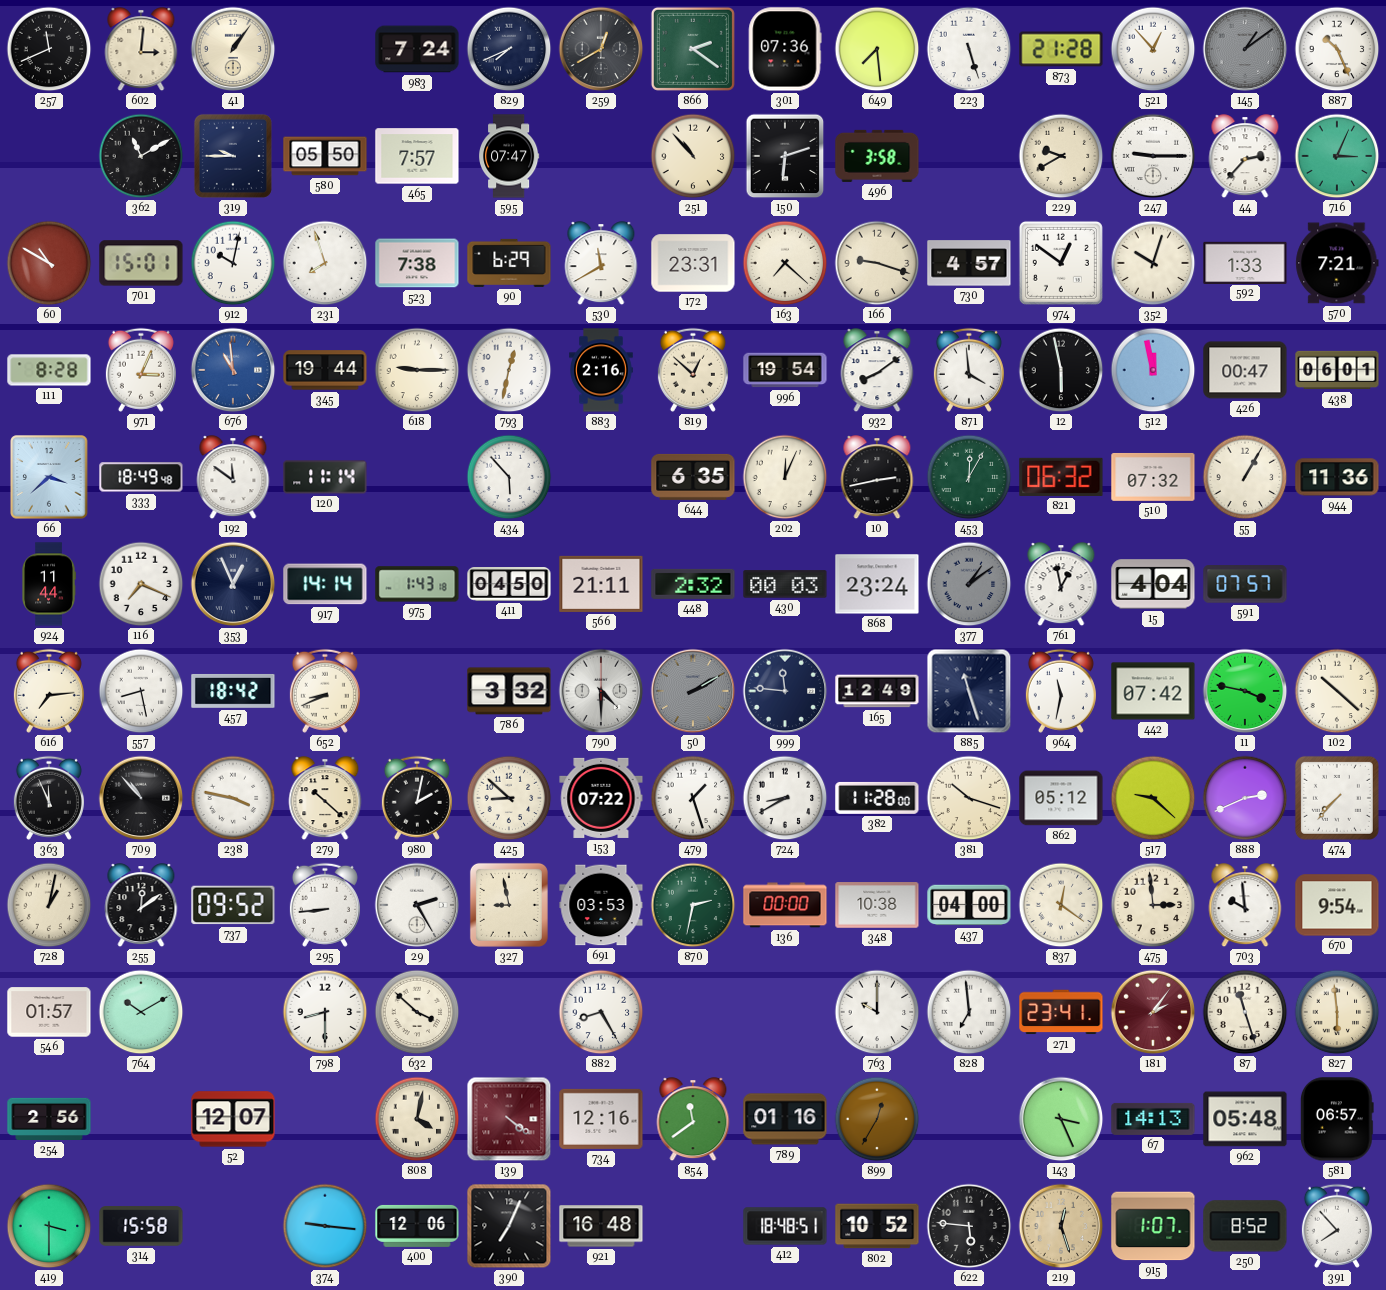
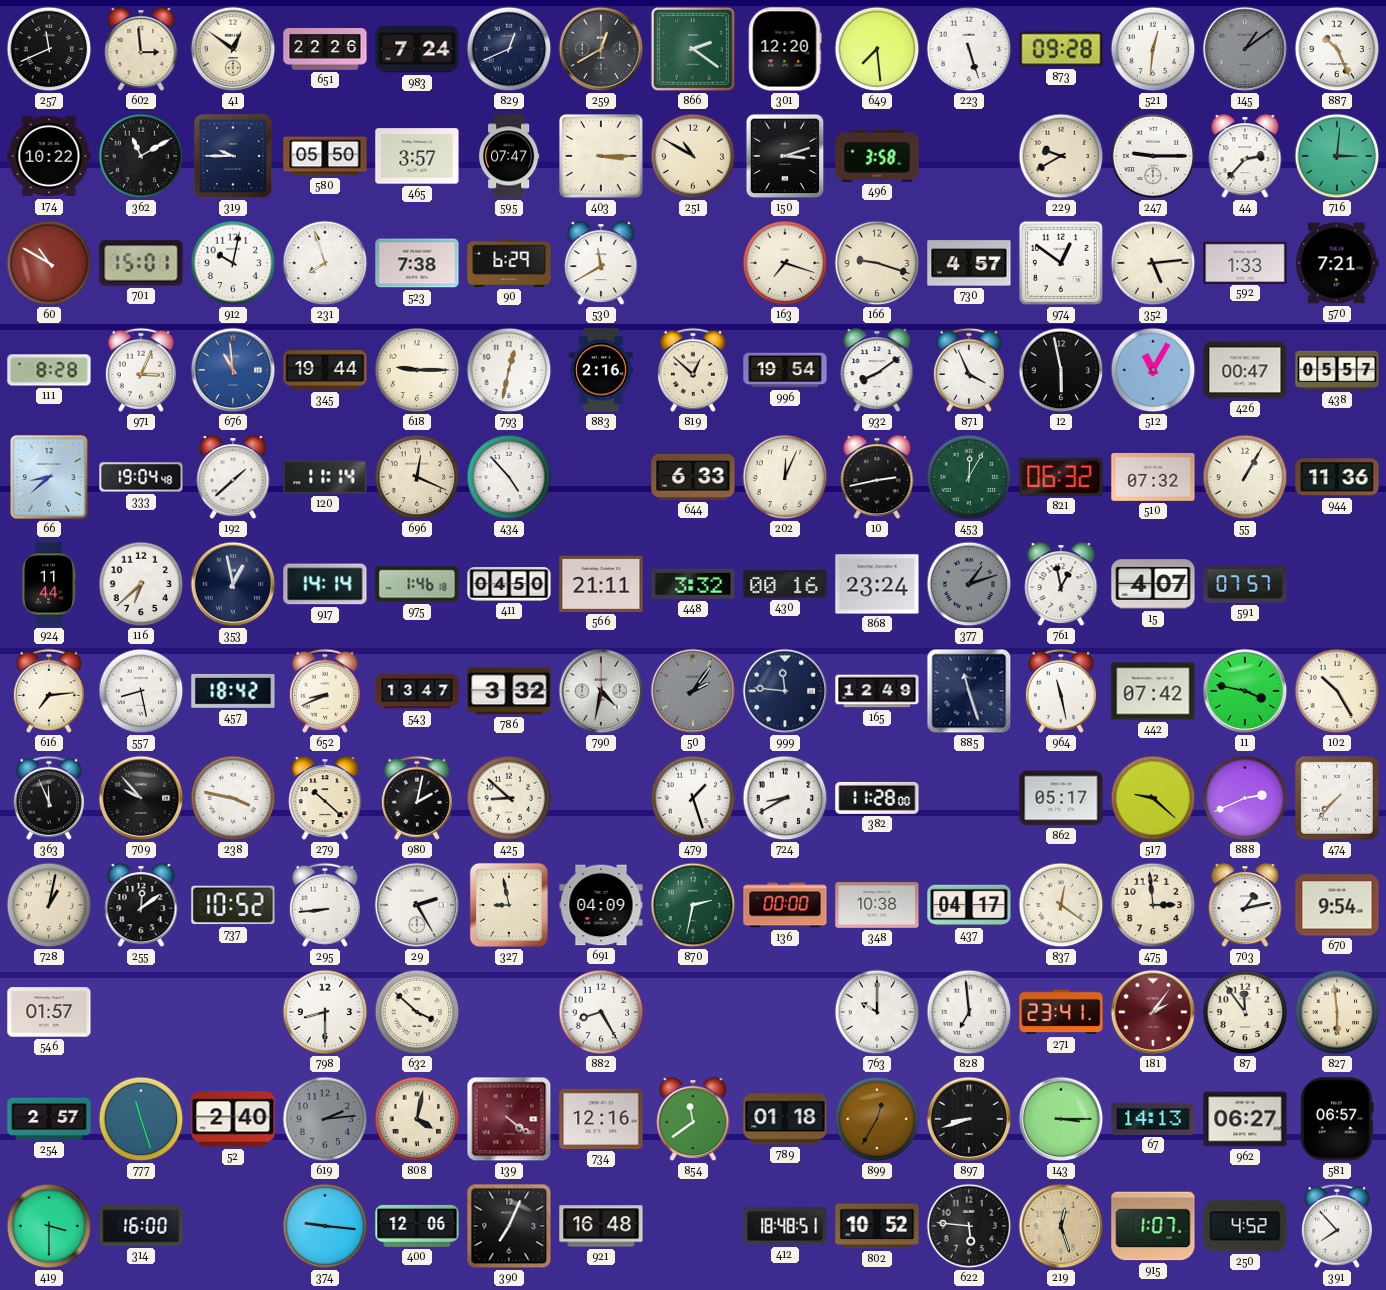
602: 3:01 -> 2:59 (141, 50)
41: 1:06 -> 12:51 (233, 49)
651: none -> 22:26 (325, 50)
829: 7:41 -> 12:41 (509, 49)
301: 07:36 -> 12:20 (785, 49)
873: 21:28 -> 09:28 (1061, 49)
521: 12:53 -> 12:31 (1153, 49)
174: none -> 10:22 (49, 156)
465: 7:57 -> 3:57 (417, 156)
403: none -> 3:15 (601, 156)
251: 10:53 -> 10:50 (693, 156)
150: 6:12 -> 3:12 (785, 156)
716: 3:04 -> 3:01 (1337, 156)
172: 23:31 -> none (693, 263)
163: 7:22 -> 7:18 (785, 263)
352: 10:03 -> 5:14 (1153, 263)
871: 3:59 -> 3:56 (969, 370)
512: 11:58 -> 11:05 (1153, 370)
438: 06:01 -> 05:57 (1337, 370)
66: 3:38 -> 8:38 (49, 477)
333: 18:49 -> 19:04 (141, 477)
192: 11:51 -> 1:38 (233, 478)
696: none -> 12:19 (417, 477)
434: 5:53 -> 4:53 (509, 477)
644: 6:35 -> 6:33 (693, 477)
116: 7:19 -> 6:38 (141, 584)
353: 12:56 -> 12:58 (233, 584)
975: 1:43 -> 1:46 (417, 584)
448: 2:32 -> 3:32 (693, 584)
430: 00:03 -> 00:16 (785, 584)
377: 1:09 -> 1:12 (969, 584)
15: 4:04 -> 4:07 (1153, 584)
543: none -> 13:47 (417, 691)
790: 4:30 -> 4:32 (601, 691)
50: 2:10 -> 2:06 (693, 691)
964: 11:32 -> 11:28 (1061, 691)
102: 10:22 -> 10:25 (1337, 691)
709: 10:53 -> 9:53 (141, 798)
153: 07:22 -> none (601, 798)
381: 10:18 -> none (969, 798)
862: 05:12 -> 05:17 (1061, 798)
737: 09:52 -> 10:52 (233, 905)
691: 03:53 -> 04:09 (601, 905)
437: 04:00 -> 04:17 (969, 905)
703: 9:59 -> 1:13 (1245, 906)
764: 10:10 -> none (141, 1012)
87: 11:27 -> 11:54 (1245, 1012)
254: 2:56 -> 2:57 (49, 1119)
777: none -> 11:27 (141, 1119)
52: 12:07 -> 2:40 (233, 1119)
619: none -> 2:14 (325, 1119)
789: 01:16 -> 01:18 (785, 1119)
897: none -> 8:42 (969, 1119)
143: 3:26 -> 3:15 (1061, 1119)
962: 05:48 -> 06:27 (1245, 1119)
314: 15:58 -> 16:00 (141, 1226)
250: 8:52 -> 4:52 (1245, 1226)
